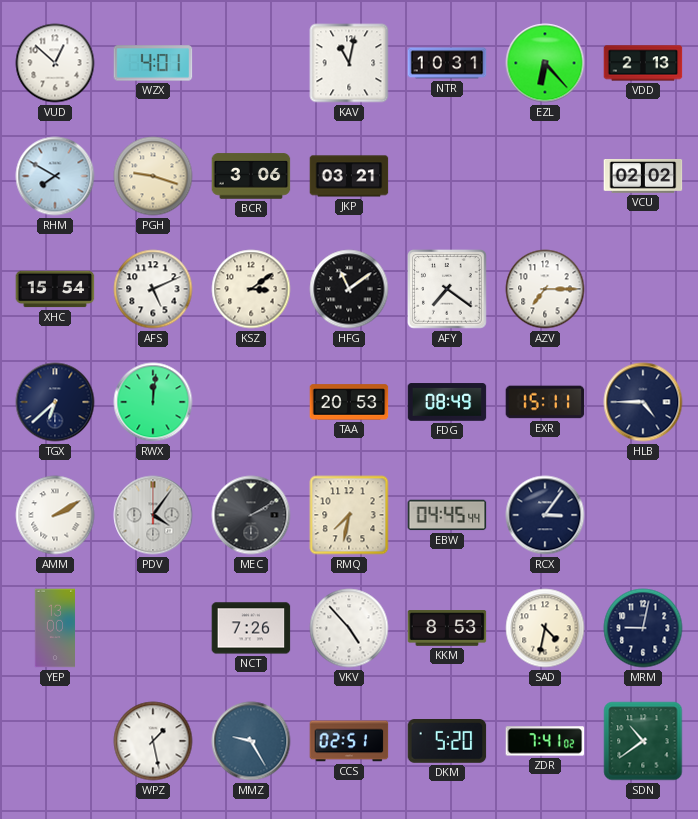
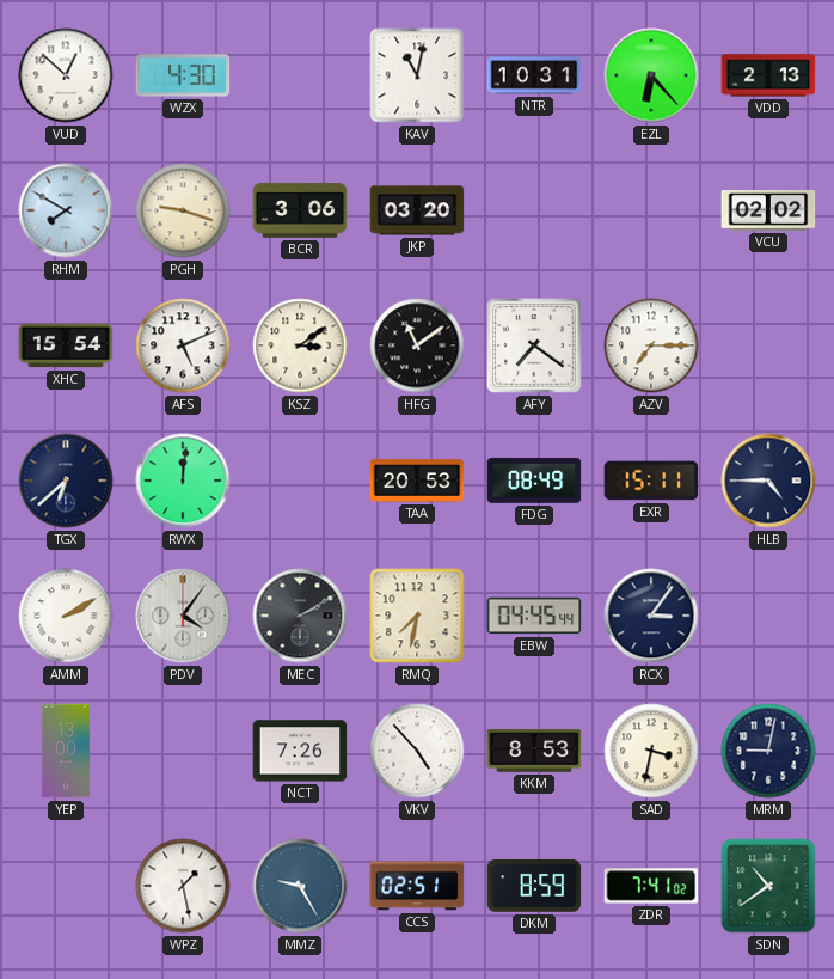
WZX: 4:01 -> 4:30 (183, 75)
JKP: 03:21 -> 03:20 (417, 210)
SAD: 4:32 -> 3:32 (651, 751)
DKM: 5:20 -> 8:59 (534, 886)
